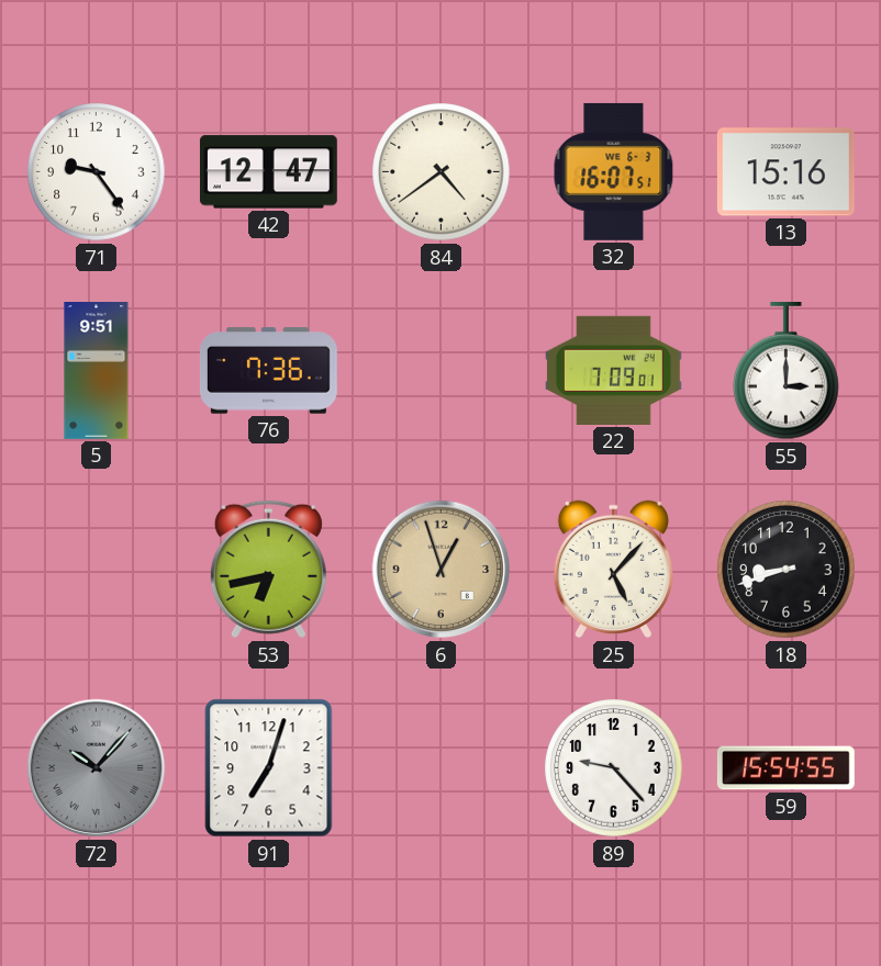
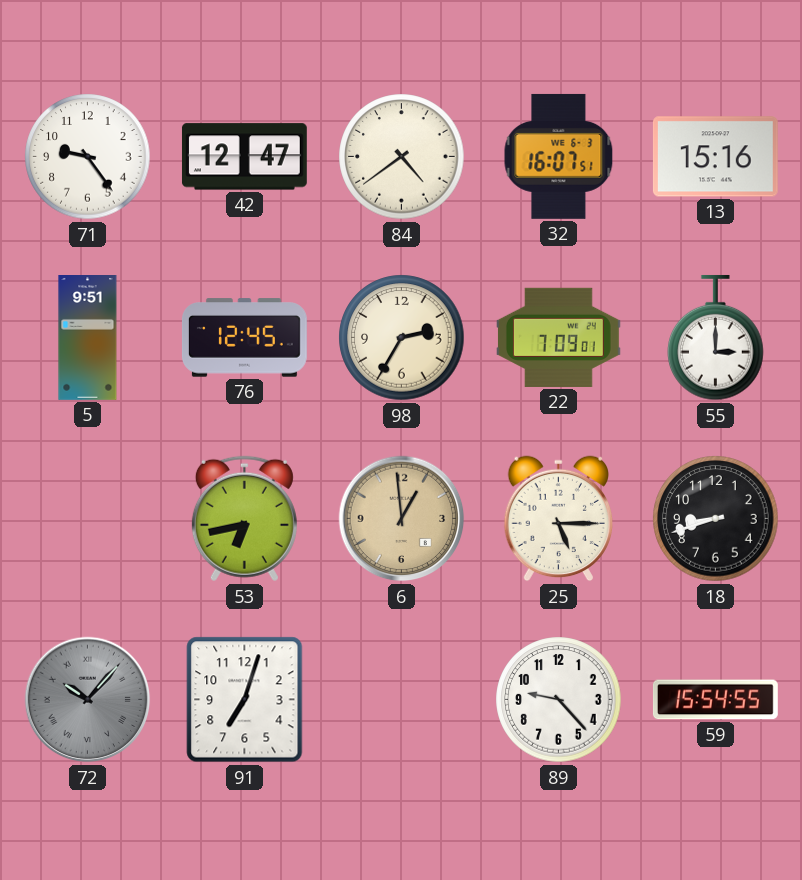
76: 7:36 -> 12:45 (244, 338)
98: none -> 2:35 (402, 338)
6: 12:57 -> 12:59 (402, 519)
25: 5:07 -> 5:15 (558, 519)
